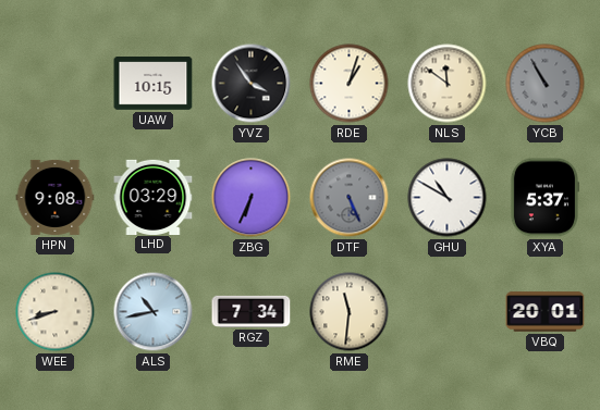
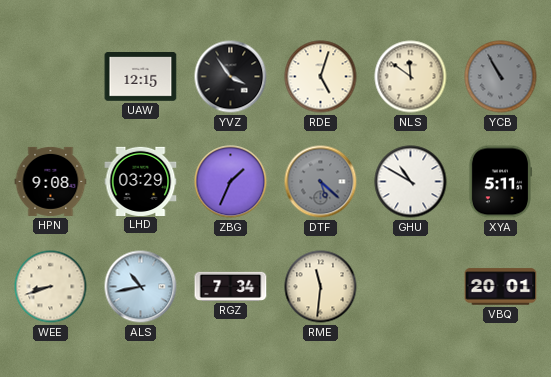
UAW: 10:15 -> 12:15 (141, 77)
RDE: 1:03 -> 5:03 (321, 77)
ZBG: 6:34 -> 1:34 (231, 182)
DTF: 5:26 -> 5:22 (321, 182)
XYA: 5:37 -> 5:11 (499, 182)
